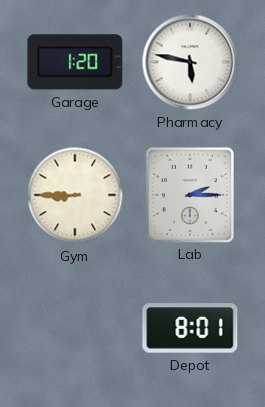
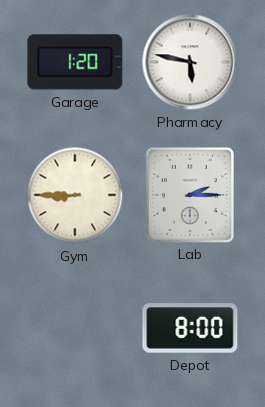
Depot: 8:01 -> 8:00 (190, 328)
